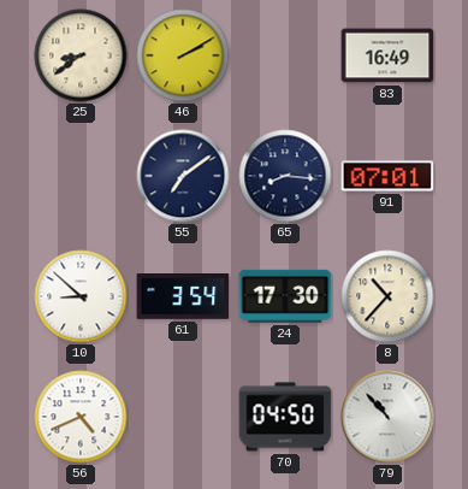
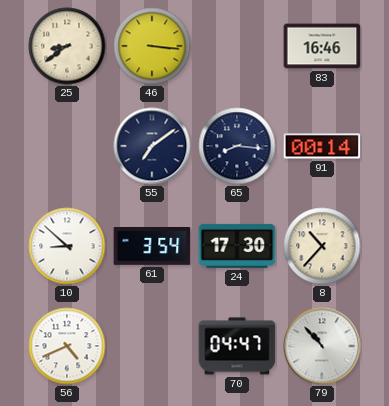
46: 2:10 -> 3:16 (152, 46)
83: 16:49 -> 16:46 (322, 46)
91: 07:01 -> 00:14 (322, 146)
70: 04:50 -> 04:47 (237, 346)
